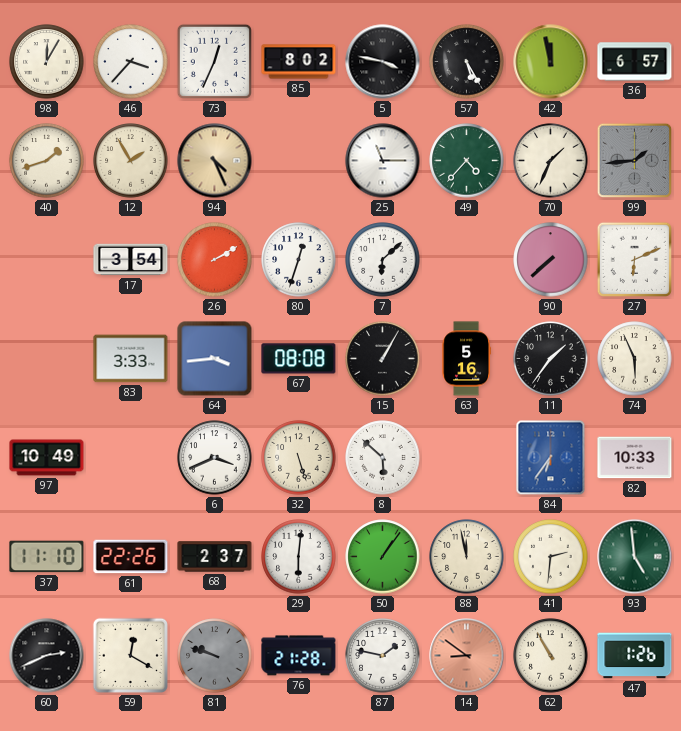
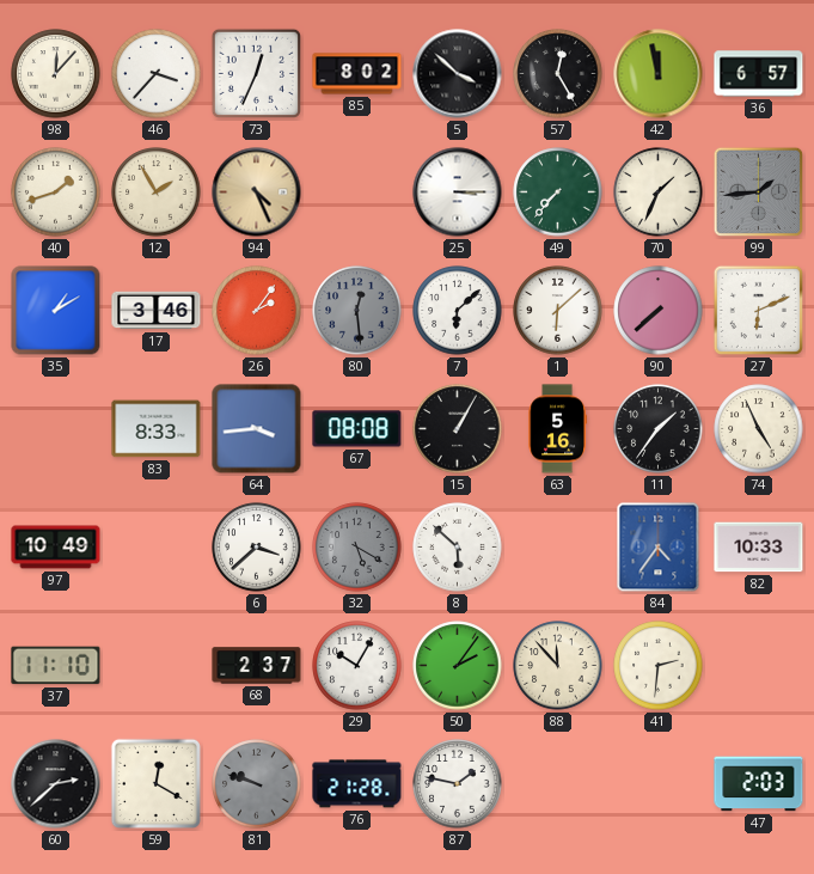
98: 12:05 -> 12:07 (56, 74)
5: 3:47 -> 3:52 (458, 74)
57: 5:25 -> 12:25 (558, 74)
25: 11:15 -> 3:15 (458, 192)
49: 4:37 -> 7:37 (558, 192)
35: none -> 1:10 (56, 311)
17: 3:54 -> 3:46 (157, 311)
26: 2:10 -> 2:06 (257, 311)
80: 12:33 -> 12:29 (357, 311)
80 dial: white -> grey (357, 311)
1: none -> 6:08 (558, 311)
83: 3:33 -> 8:33 (157, 429)
74: 5:56 -> 4:56 (759, 429)
6: 3:41 -> 3:38 (257, 548)
32: 5:27 -> 5:20 (357, 548)
32 dial: cream -> grey (357, 548)
84: 6:36 -> 4:36 (659, 548)
61: 22:26 -> none (131, 557)
29: 6:01 -> 10:05 (357, 666)
50: 1:06 -> 2:06 (458, 666)
88: 11:58 -> 11:53 (558, 666)
93: 4:59 -> none (635, 557)
60: 2:41 -> 2:38 (56, 784)
14: 8:51 -> none (467, 656)
62: 10:55 -> none (551, 656)
47: 1:26 -> 2:03 (759, 784)
